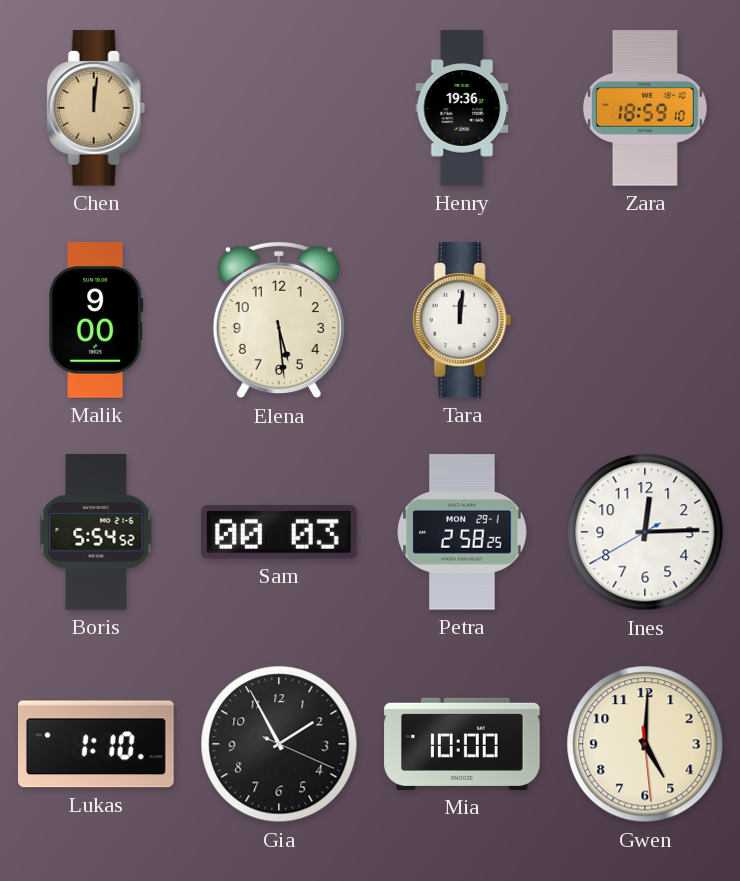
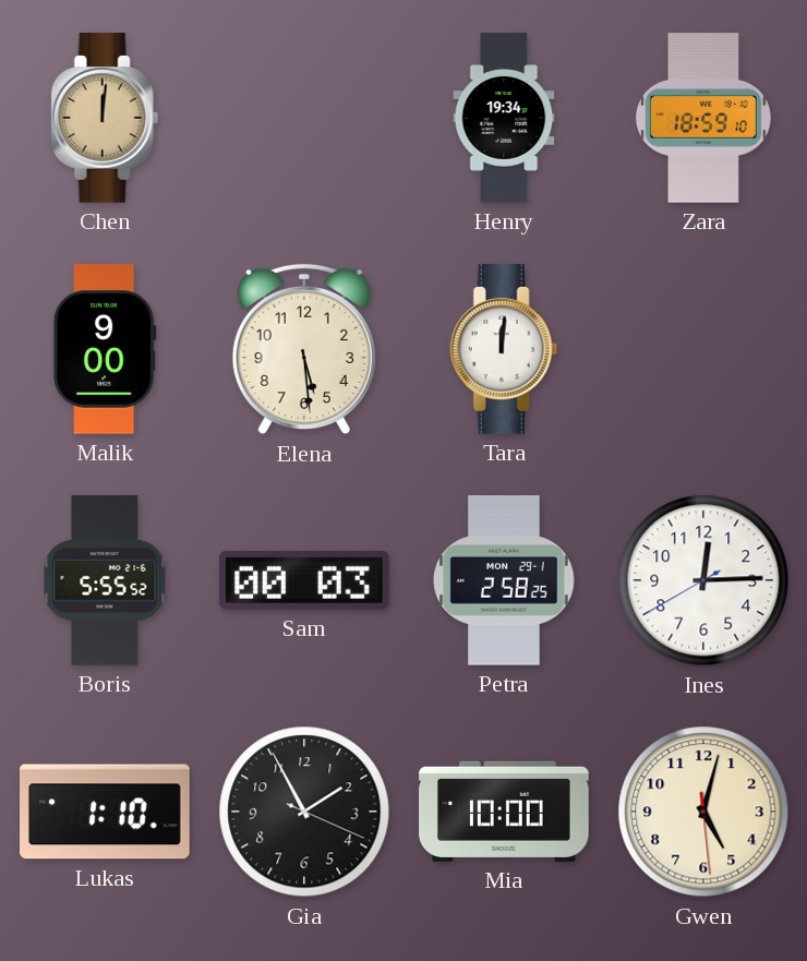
Henry: 19:36 -> 19:34 (504, 118)
Boris: 5:54 -> 5:55 (105, 580)
Gwen: 5:00 -> 5:02 (703, 812)
